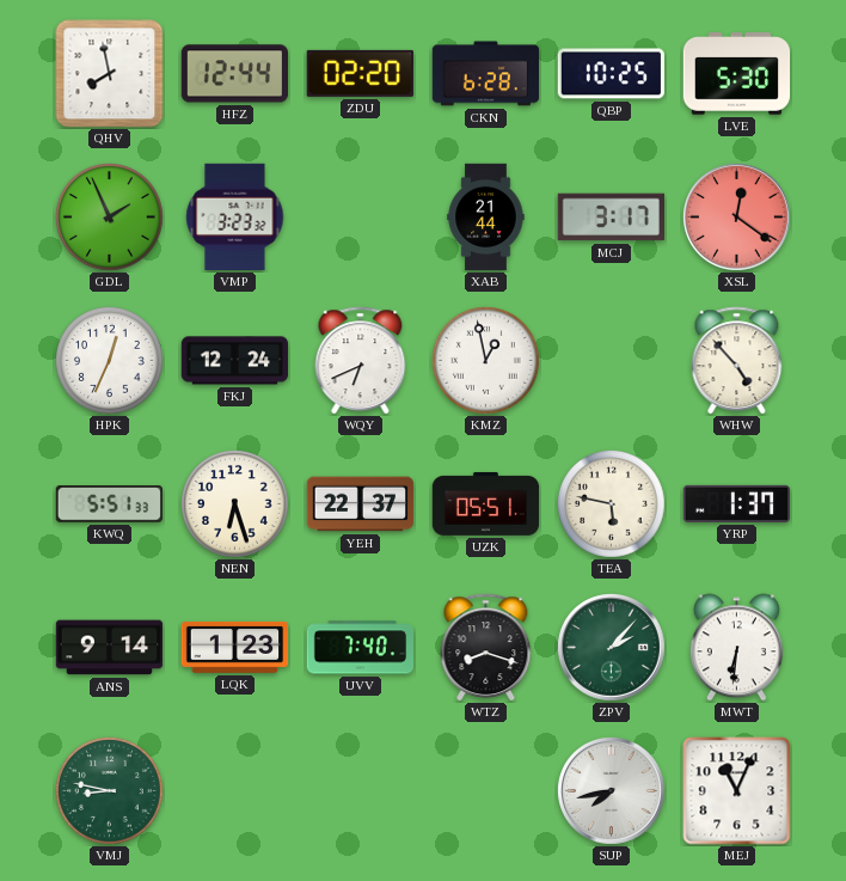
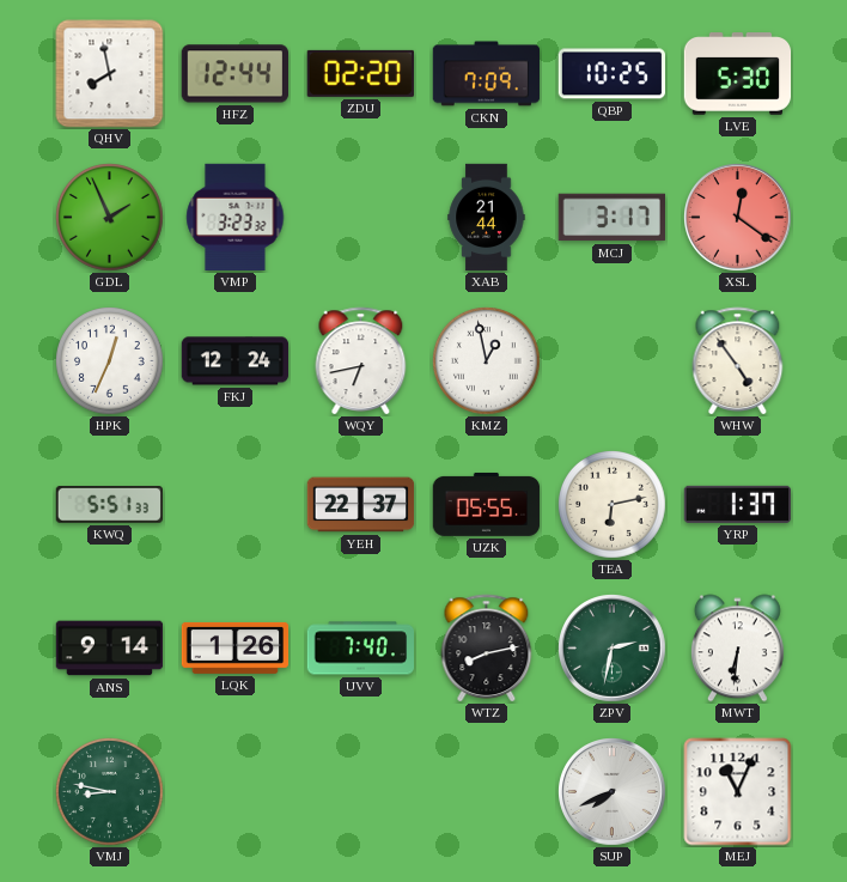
CKN: 6:28 -> 7:09 (487, 74)
WQY: 6:41 -> 6:43 (361, 361)
WHW: 4:53 -> 4:54 (738, 361)
NEN: 6:27 -> none (235, 504)
UZK: 05:51 -> 05:55 (487, 504)
TEA: 5:47 -> 6:13 (613, 505)
LQK: 1:23 -> 1:26 (236, 647)
WTZ: 8:18 -> 8:13 (487, 649)
ZPV: 2:07 -> 2:32 (613, 649)
SUP: 7:43 -> 7:41 (613, 792)
